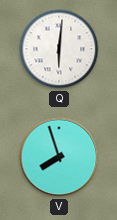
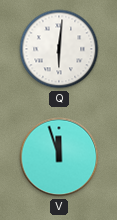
V: 7:57 -> 11:57 (59, 157)
